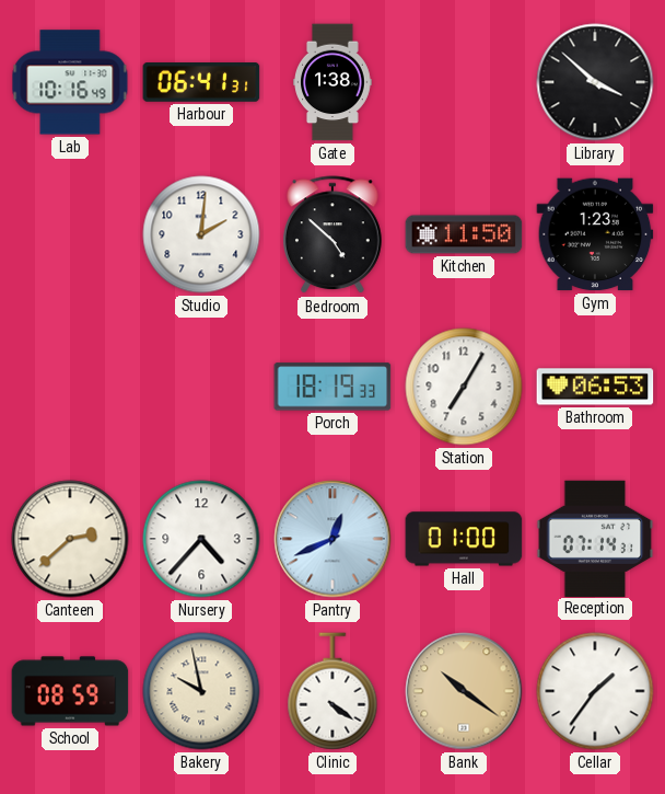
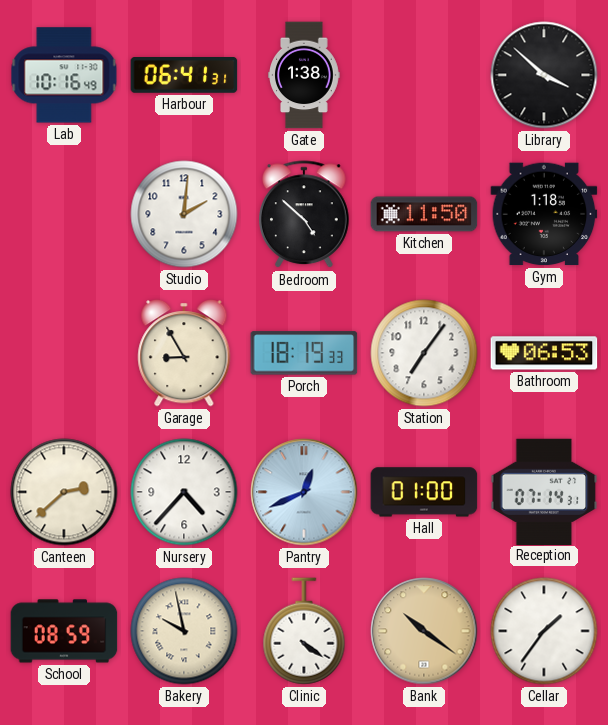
Gym: 1:23 -> 1:18 (544, 214)
Garage: none -> 8:55 (184, 354)
Station: 7:05 -> 7:06 (424, 353)
